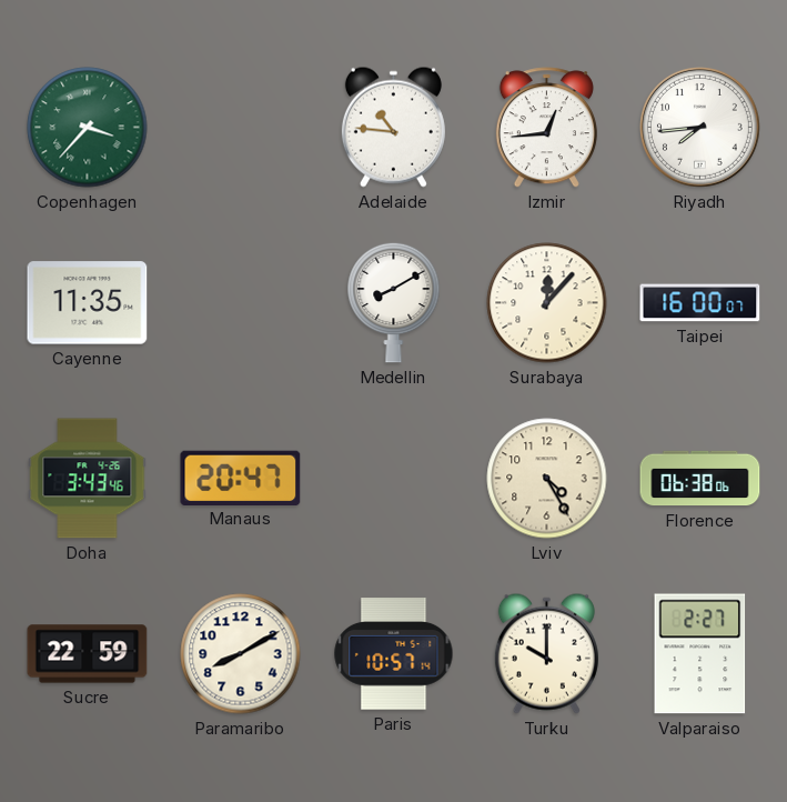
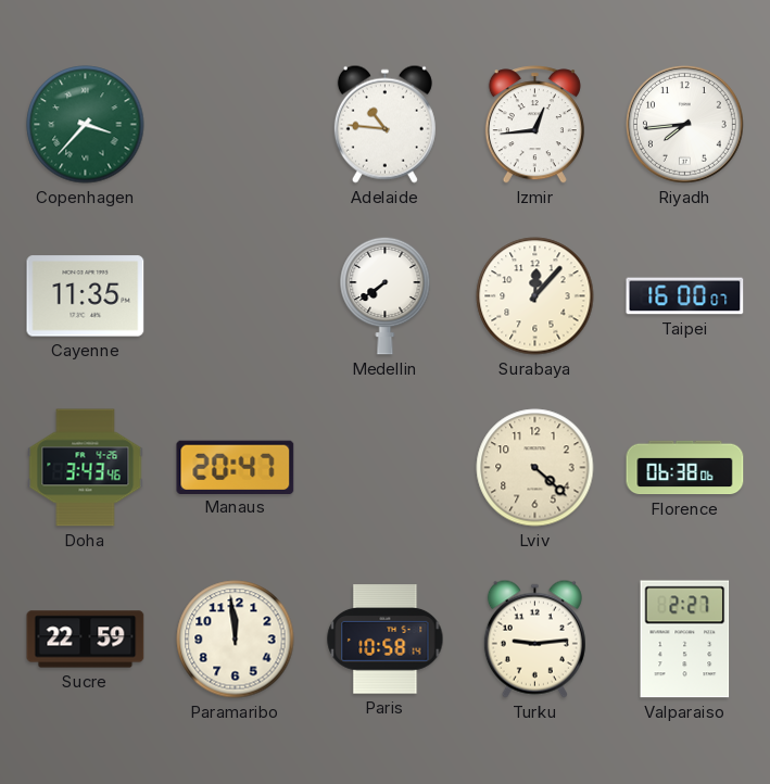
Medellin: 8:10 -> 7:39 (386, 295)
Lviv: 4:25 -> 4:22 (535, 468)
Paramaribo: 8:10 -> 11:59 (236, 640)
Paris: 10:57 -> 10:58 (386, 640)
Turku: 10:00 -> 9:14 (534, 638)
